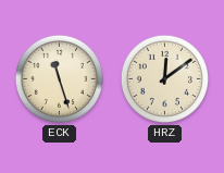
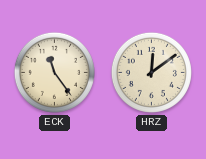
ECK: 11:27 -> 11:24 (54, 72)
